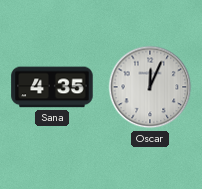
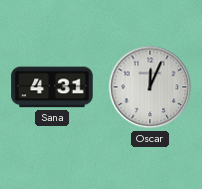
Sana: 4:35 -> 4:31 (52, 87)
